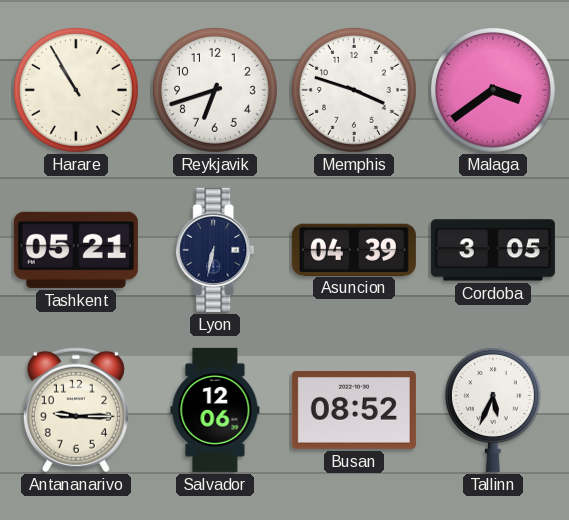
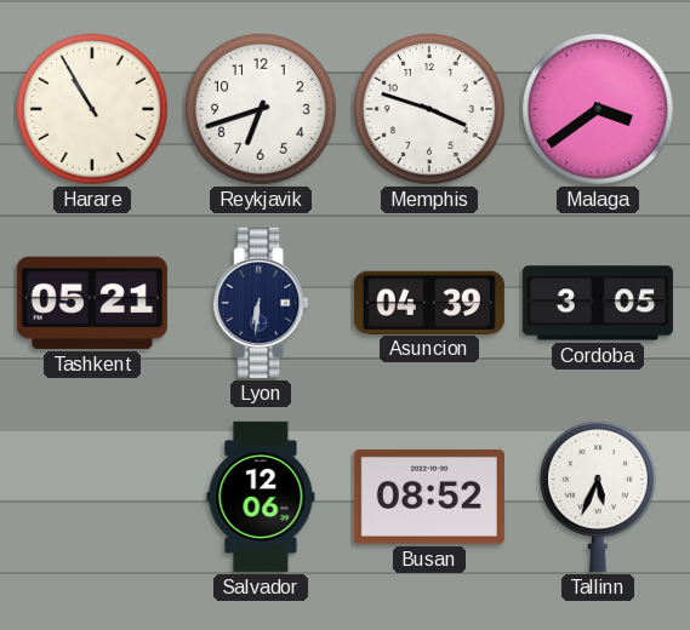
Lyon: 6:32 -> 6:31 (261, 303)
Antananarivo: 9:15 -> none (76, 410)
